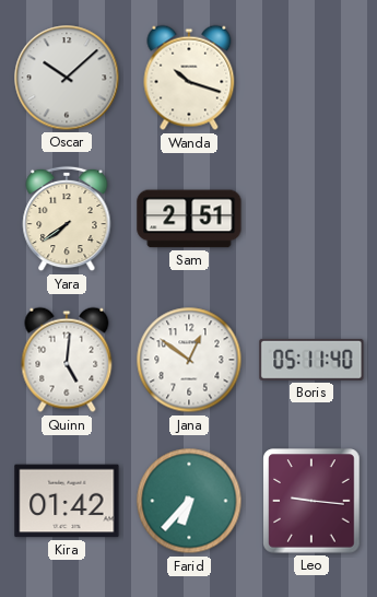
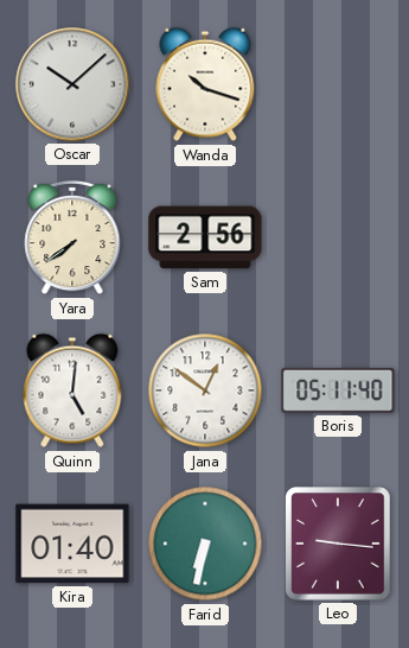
Sam: 2:51 -> 2:56 (205, 237)
Kira: 01:42 -> 01:40 (72, 544)
Farid: 6:37 -> 6:32 (205, 544)
